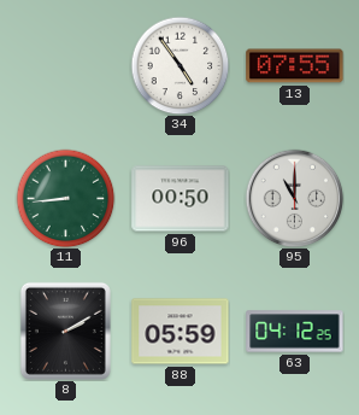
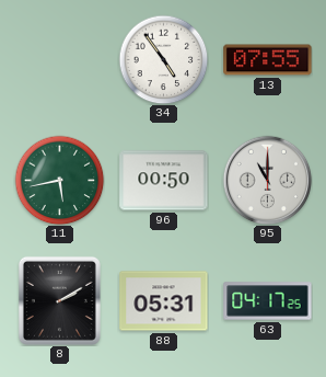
11: 8:44 -> 5:43 (59, 180)
88: 05:59 -> 05:31 (164, 301)
63: 04:12 -> 04:17 (268, 301)
